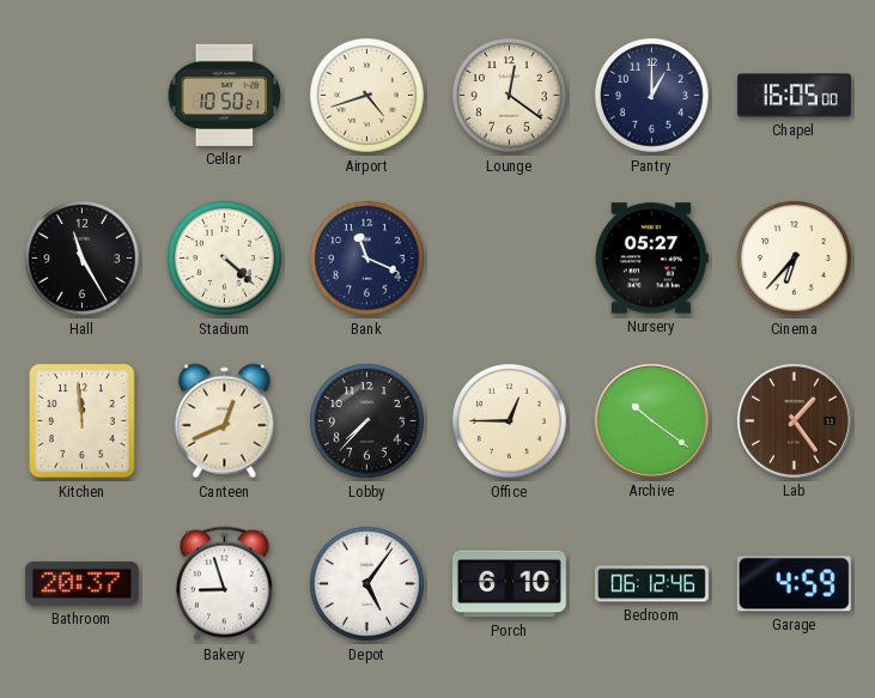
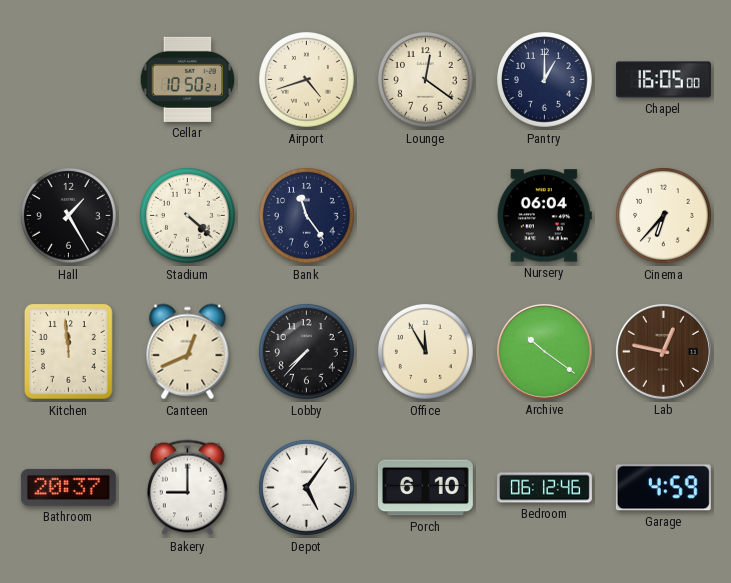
Hall: 11:25 -> 1:25 (69, 216)
Bank: 11:19 -> 11:24 (307, 216)
Nursery: 05:27 -> 06:04 (544, 216)
Office: 12:45 -> 11:55 (426, 352)
Lab: 1:24 -> 12:47 (663, 351)
Bakery: 8:57 -> 9:00 (187, 488)
